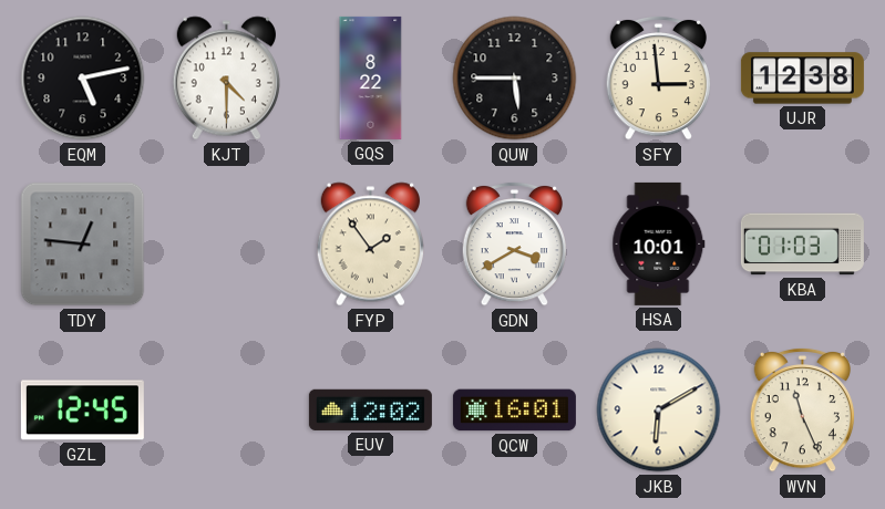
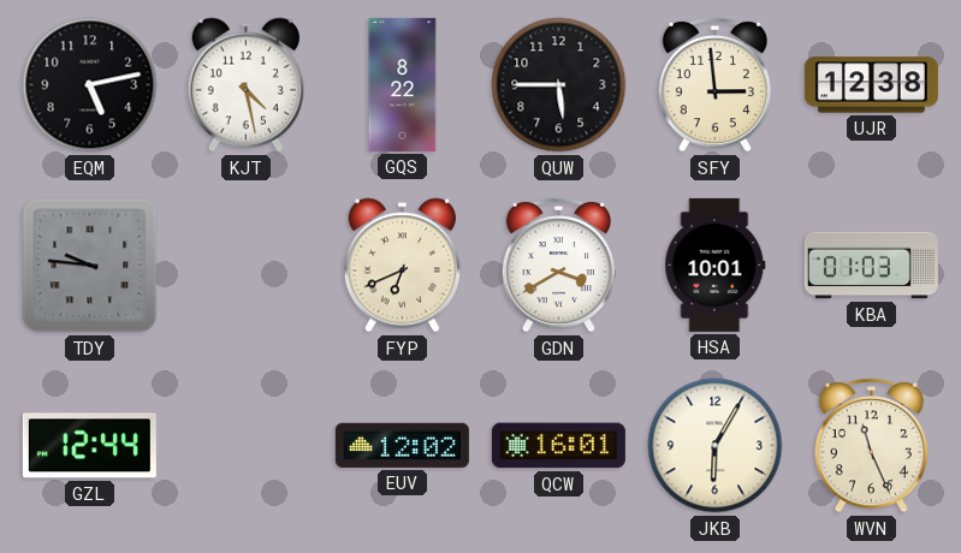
KJT: 4:30 -> 4:28 (245, 85)
TDY: 12:46 -> 9:46 (90, 266)
FYP: 1:54 -> 6:41 (402, 266)
GZL: 12:45 -> 12:44 (89, 446)
JKB: 6:10 -> 6:05 (716, 446)
